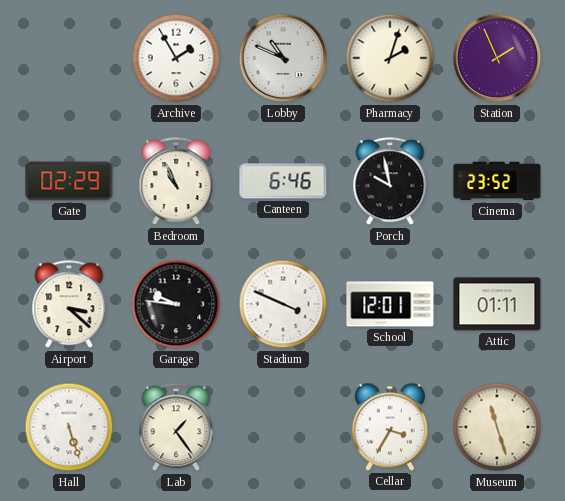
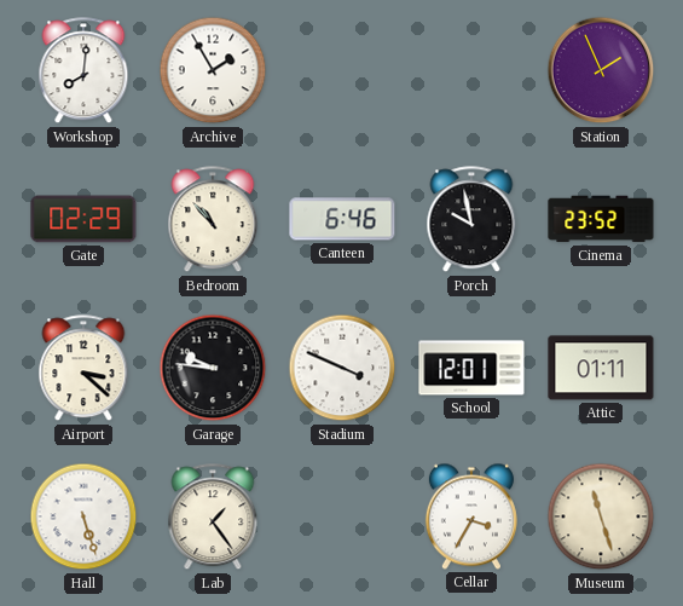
Workshop: none -> 8:01 (83, 71)
Lobby: 10:49 -> none (283, 58)
Pharmacy: 2:03 -> none (390, 58)
Bedroom: 10:56 -> 10:53 (213, 220)
